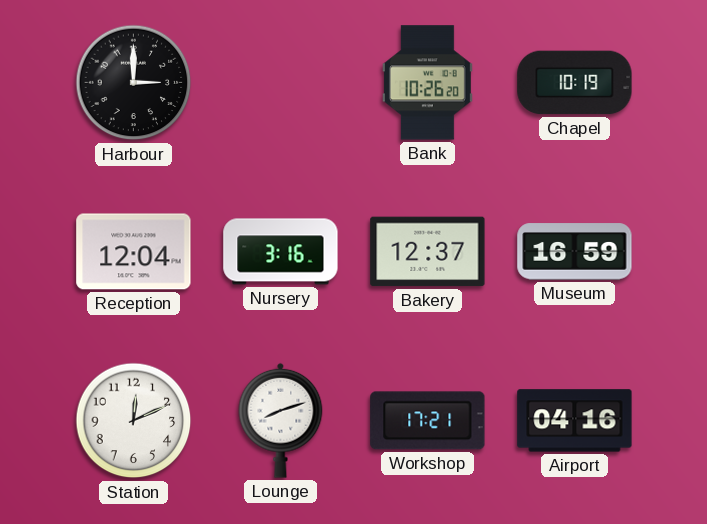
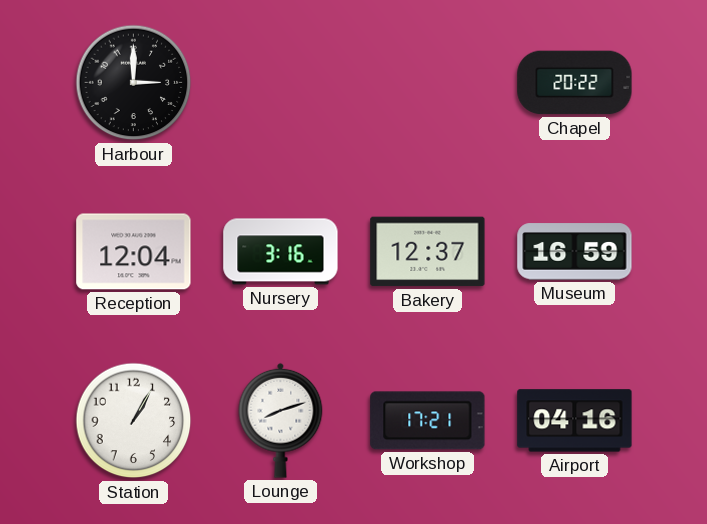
Bank: 10:26 -> none (427, 83)
Chapel: 10:19 -> 20:22 (575, 83)
Station: 12:11 -> 1:05 (134, 421)
